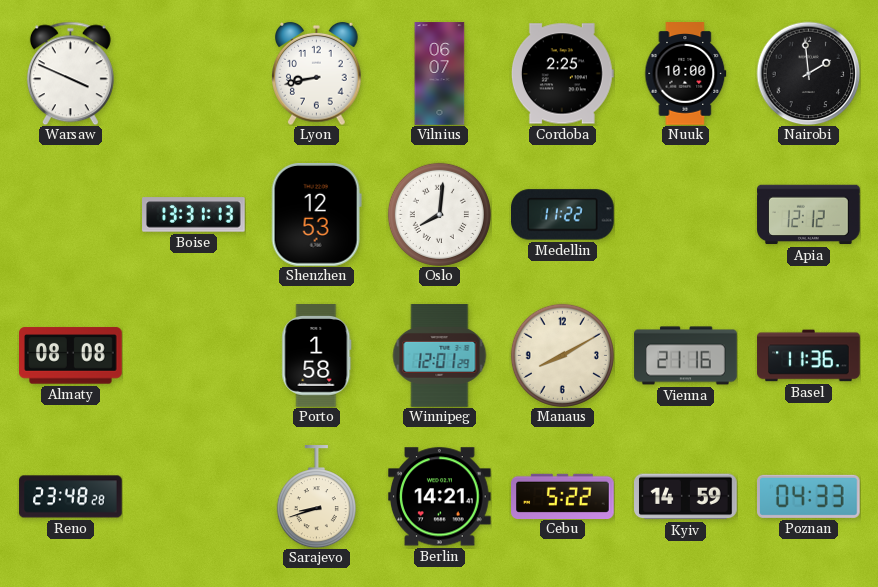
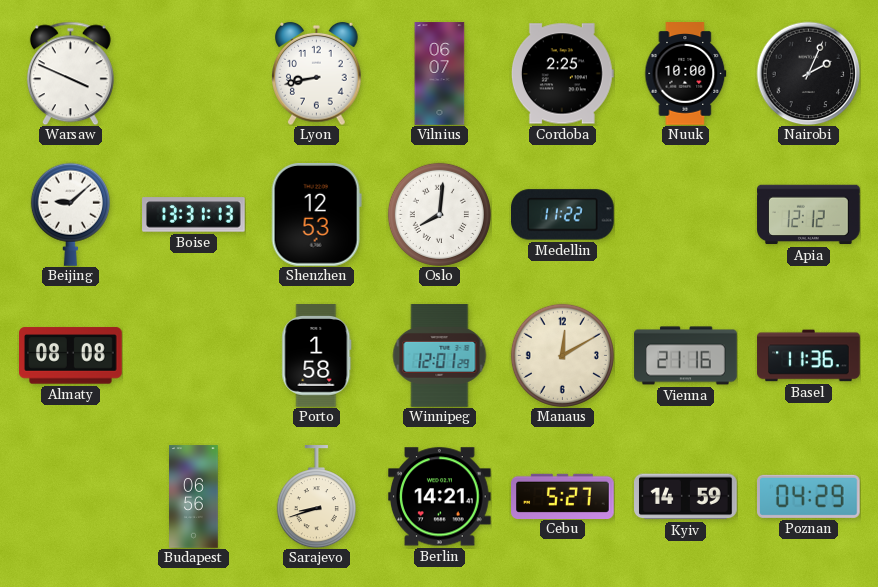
Nairobi: 1:59 -> 2:04 (808, 73)
Beijing: none -> 9:08 (70, 214)
Manaus: 8:10 -> 12:10 (562, 355)
Reno: 23:48 -> none (71, 497)
Budapest: none -> 06:56 (194, 497)
Cebu: 5:22 -> 5:27 (563, 496)
Poznan: 04:33 -> 04:29 (809, 496)
